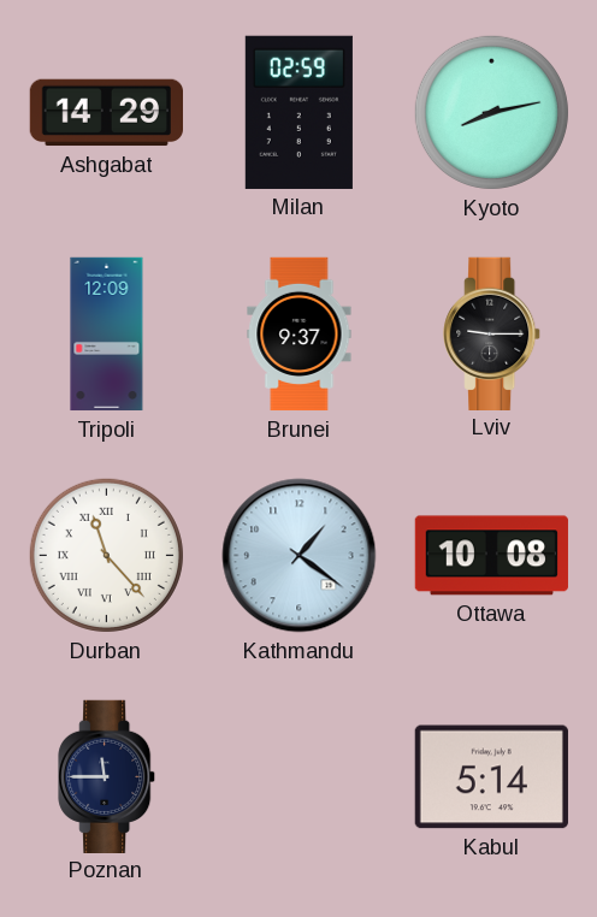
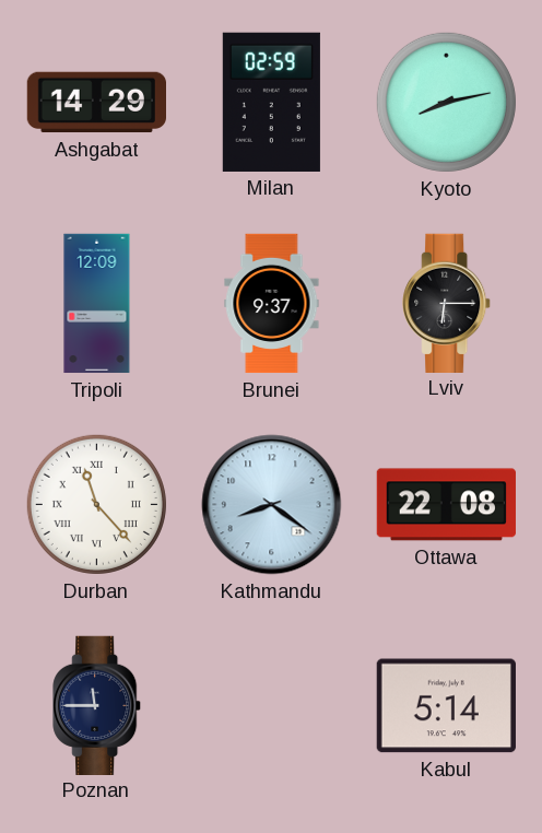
Lviv: 9:15 -> 6:15 (447, 303)
Kathmandu: 1:21 -> 8:21 (272, 505)
Ottawa: 10:08 -> 22:08 (446, 505)
